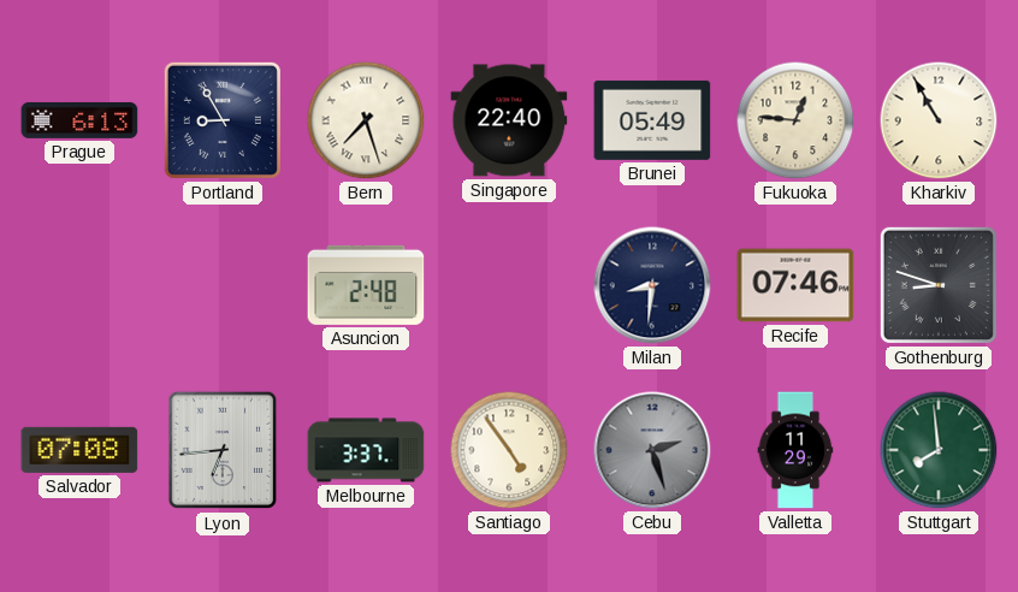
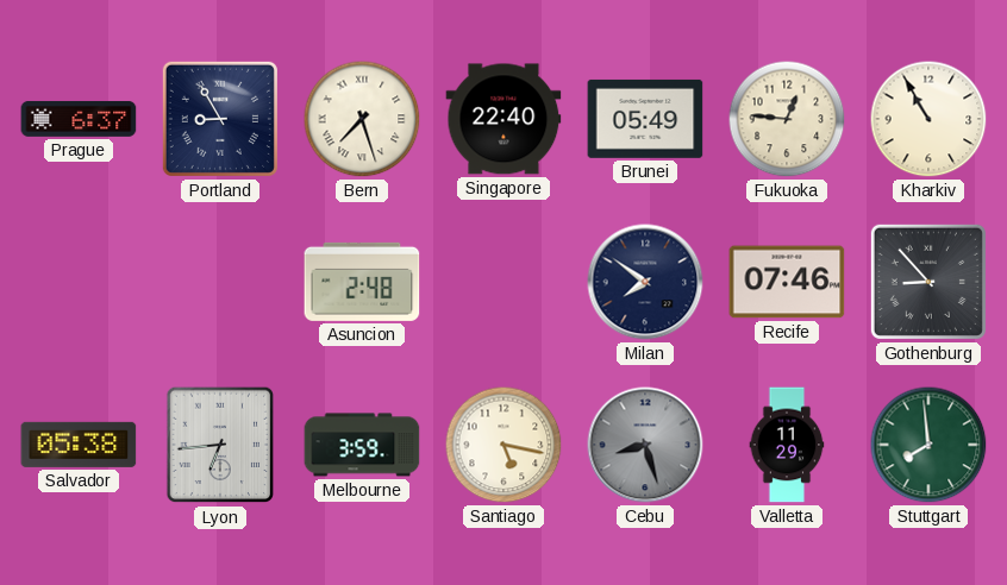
Prague: 6:13 -> 6:37 (79, 119)
Milan: 8:31 -> 7:51 (645, 282)
Gothenburg: 8:48 -> 8:53 (928, 282)
Salvador: 07:08 -> 05:38 (79, 445)
Melbourne: 3:37 -> 3:59 (362, 445)
Santiago: 4:54 -> 5:17 (504, 445)
Cebu: 2:27 -> 8:27 (645, 445)
